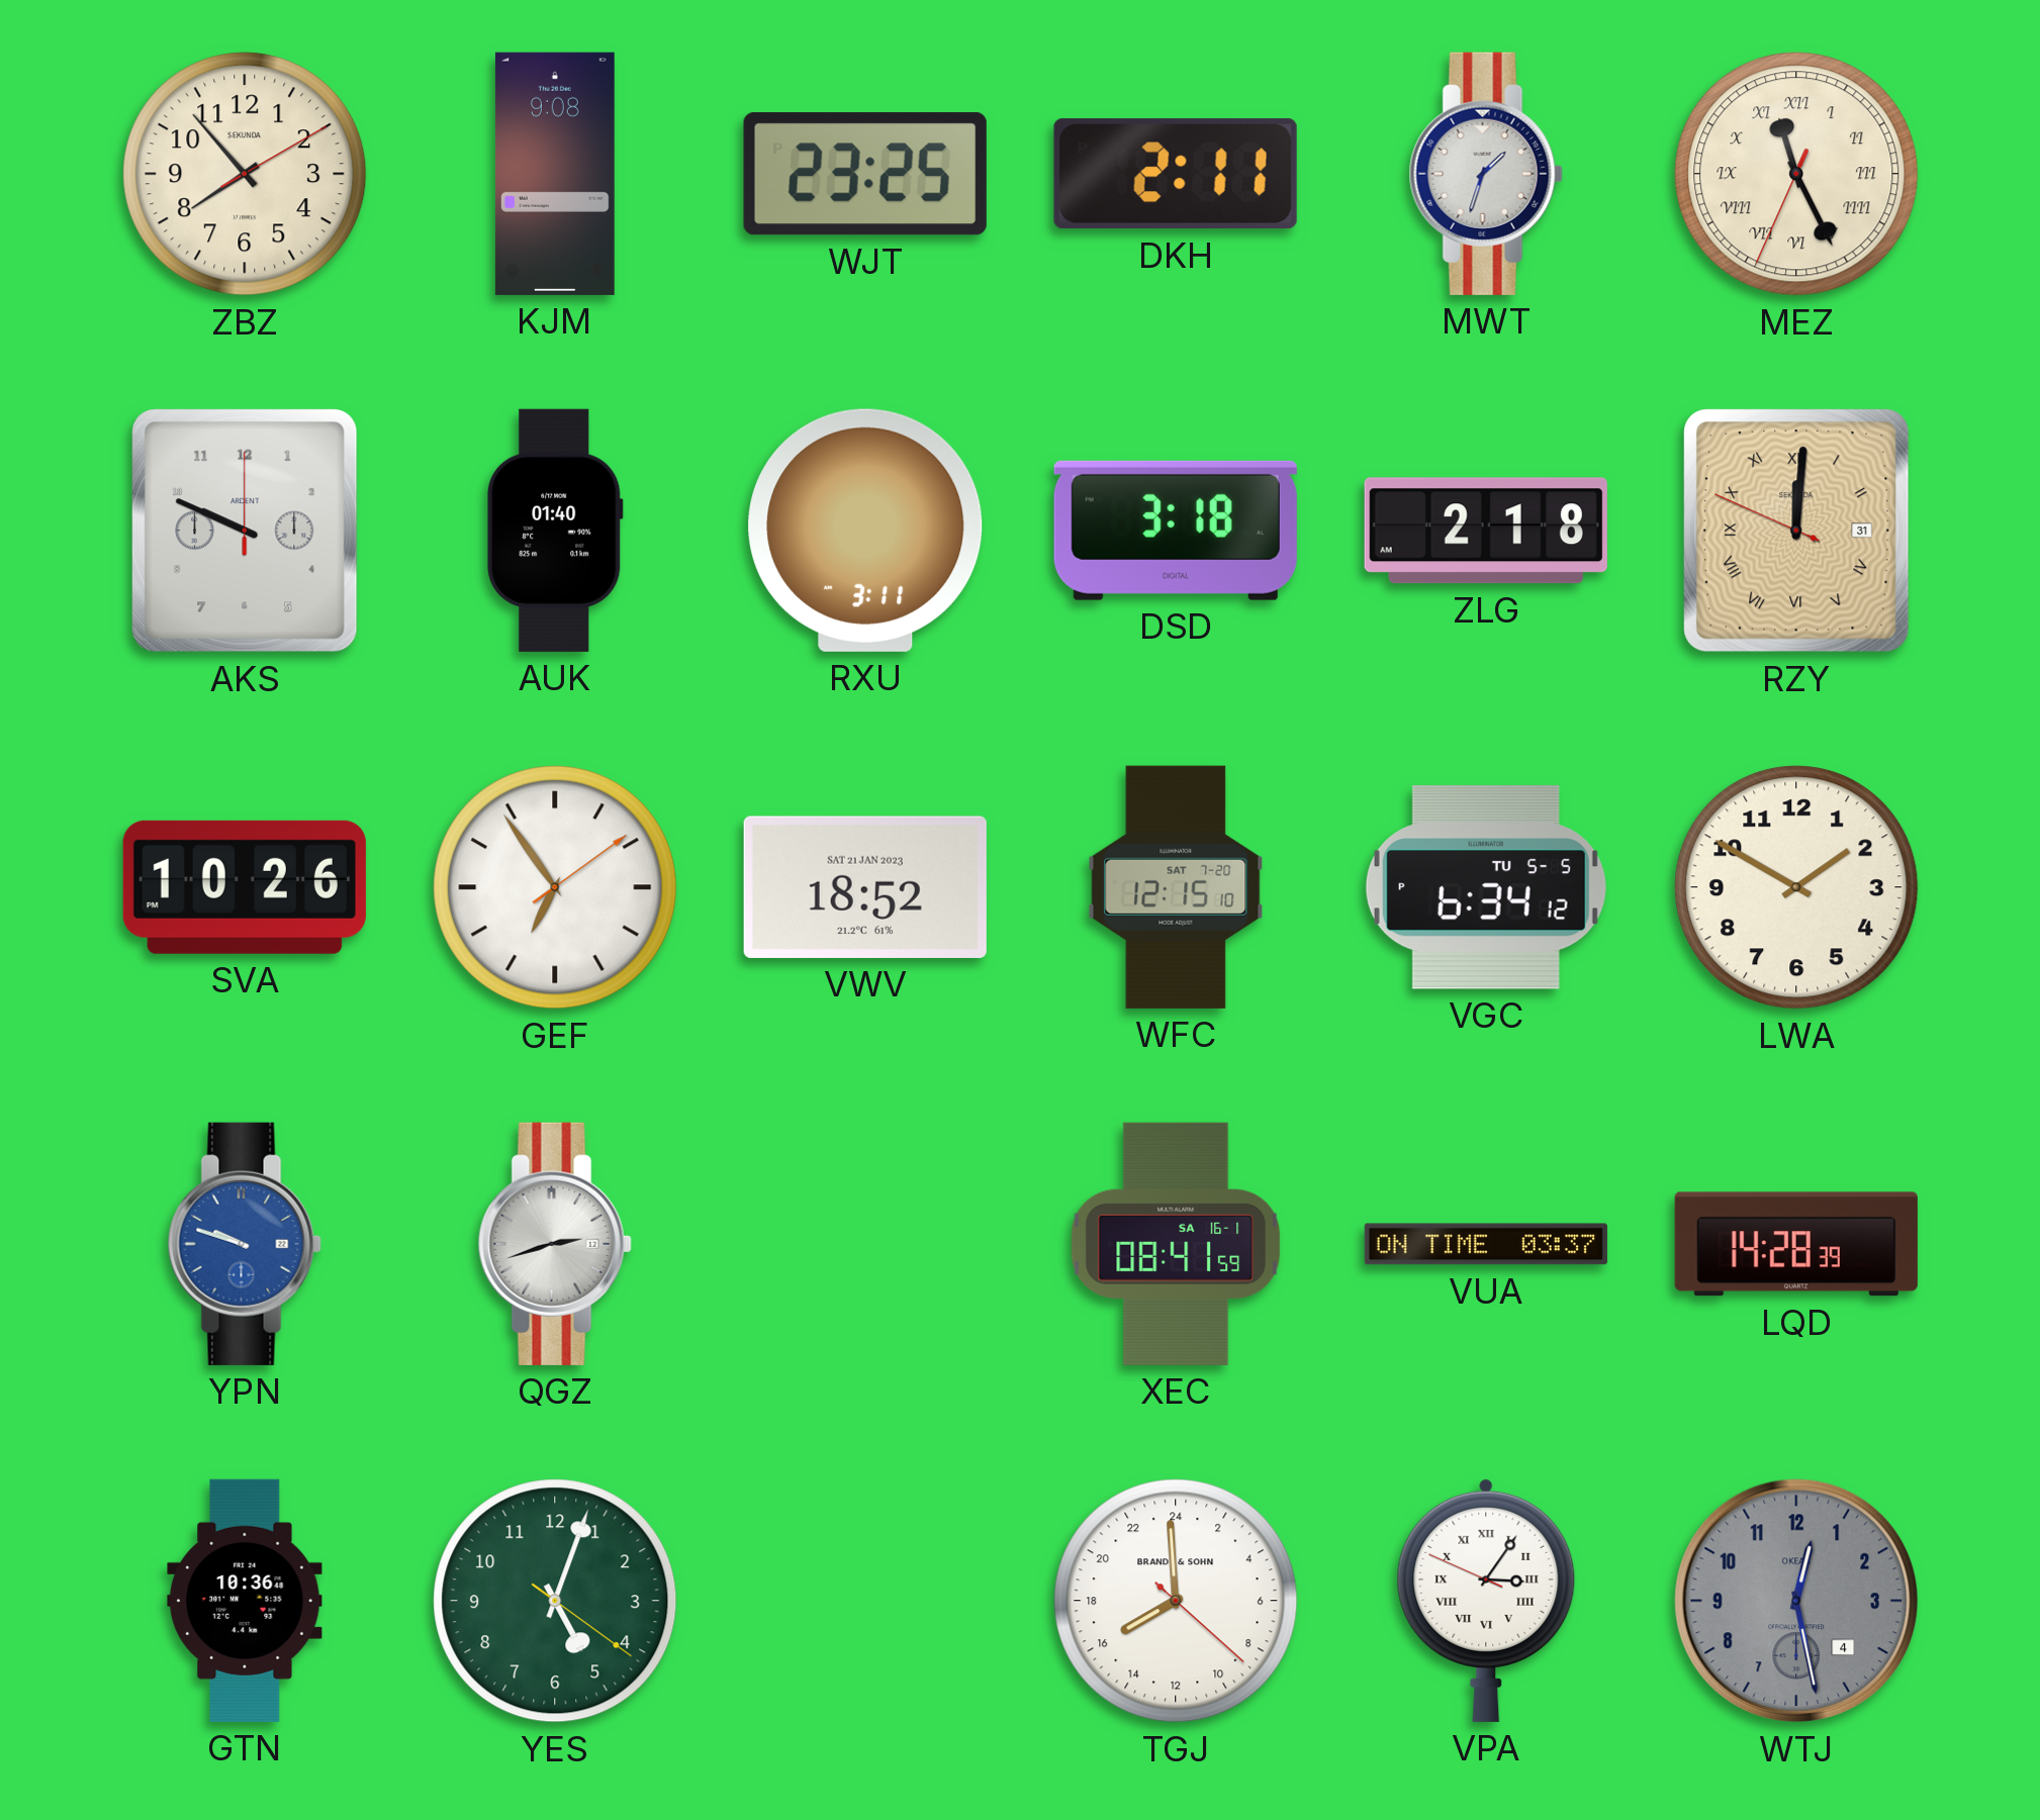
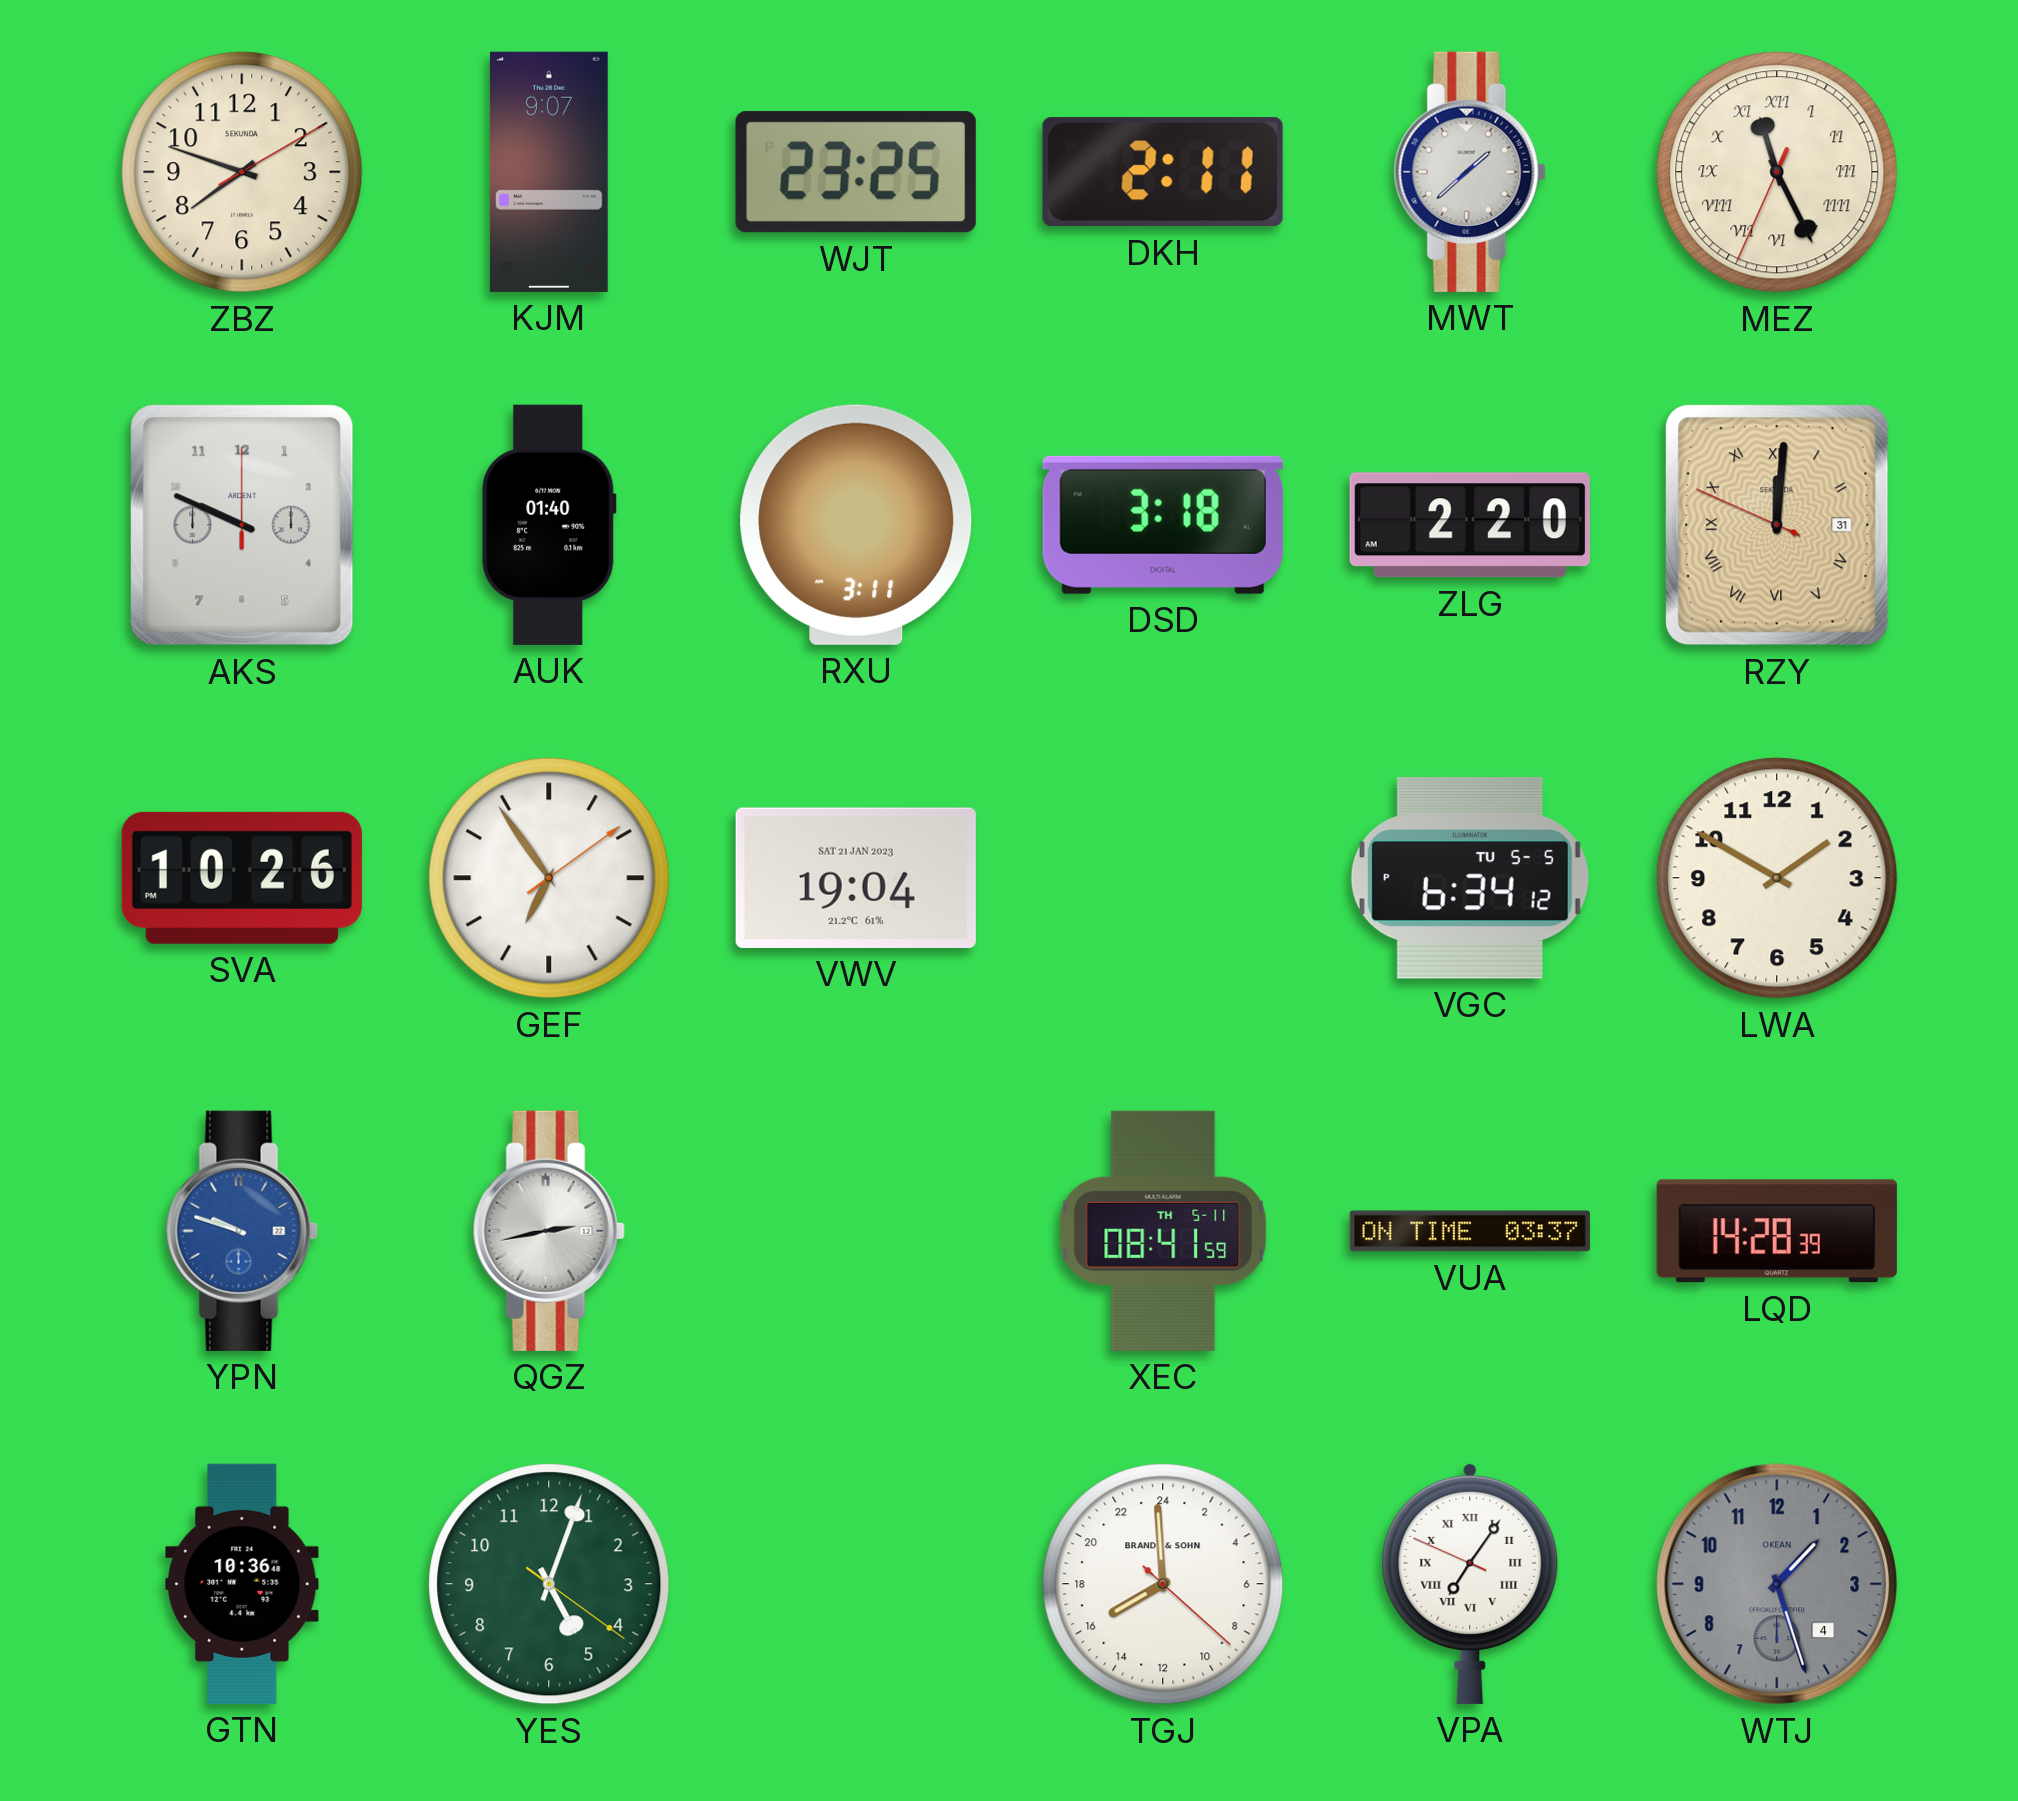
ZBZ: 7:53 -> 7:48 (242, 172)
KJM: 9:08 -> 9:07 (549, 172)
MWT: 1:33 -> 1:38 (1470, 172)
ZLG: 2:18 -> 2:20 (1470, 525)
VWV: 18:52 -> 19:04 (856, 878)
WFC: 12:15 -> none (1176, 887)
QGZ: 2:42 -> 2:43 (549, 1231)
XEC date: SA 16-1 -> TH 5-11 (1163, 1231)
VPA: 3:05 -> 7:05 (1470, 1583)
WTJ: 12:28 -> 1:27 (1777, 1584)
